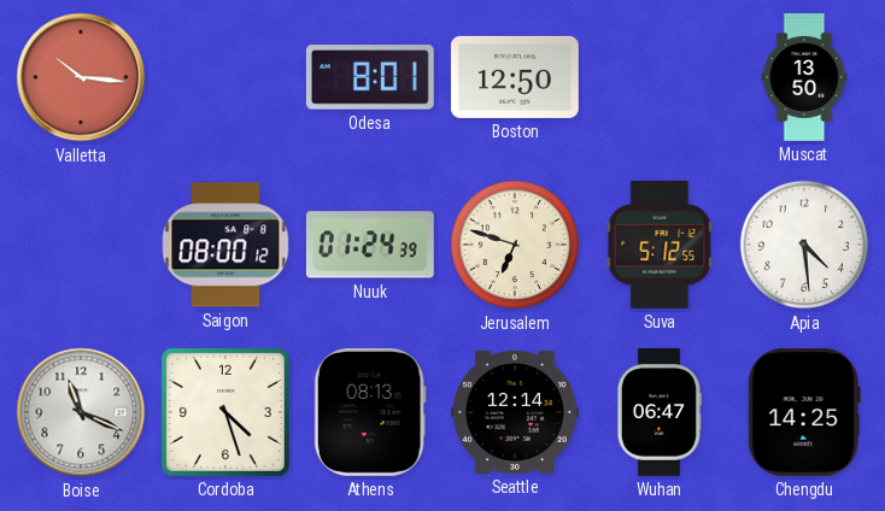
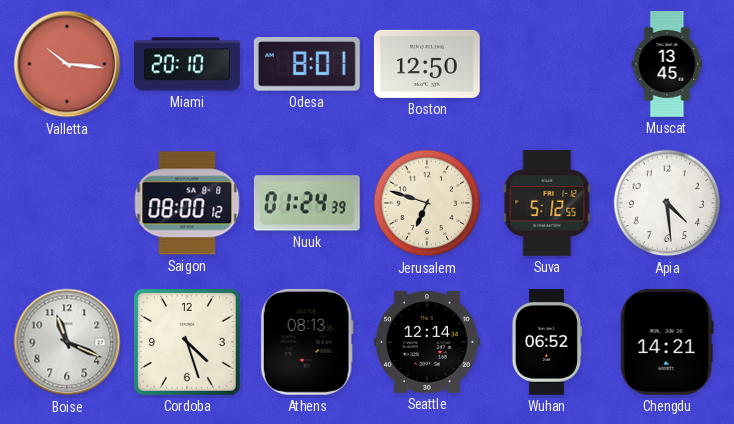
Miami: none -> 20:10 (188, 64)
Muscat: 13:50 -> 13:45 (667, 65)
Wuhan: 06:47 -> 06:52 (546, 343)
Chengdu: 14:25 -> 14:21 (667, 342)
